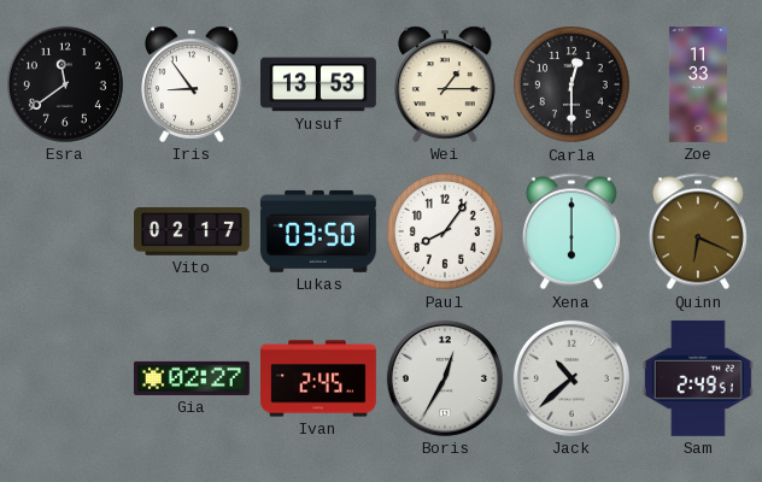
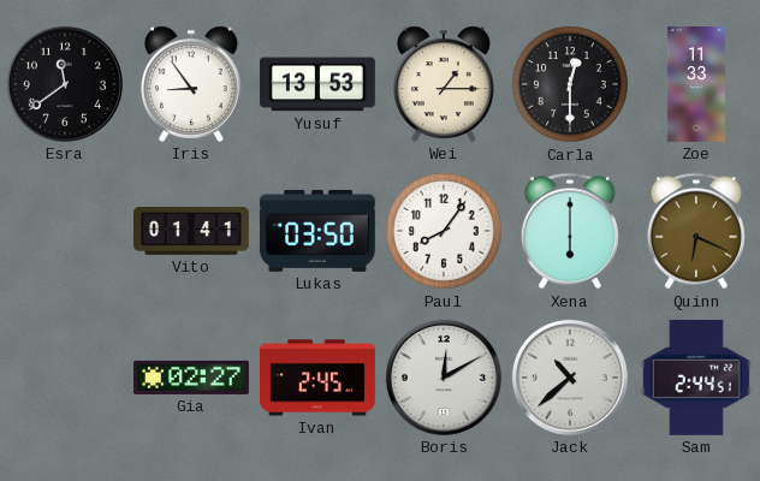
Vito: 02:17 -> 01:41 (192, 231)
Boris: 12:35 -> 12:10 (444, 378)
Sam: 2:49 -> 2:44 (696, 378)
